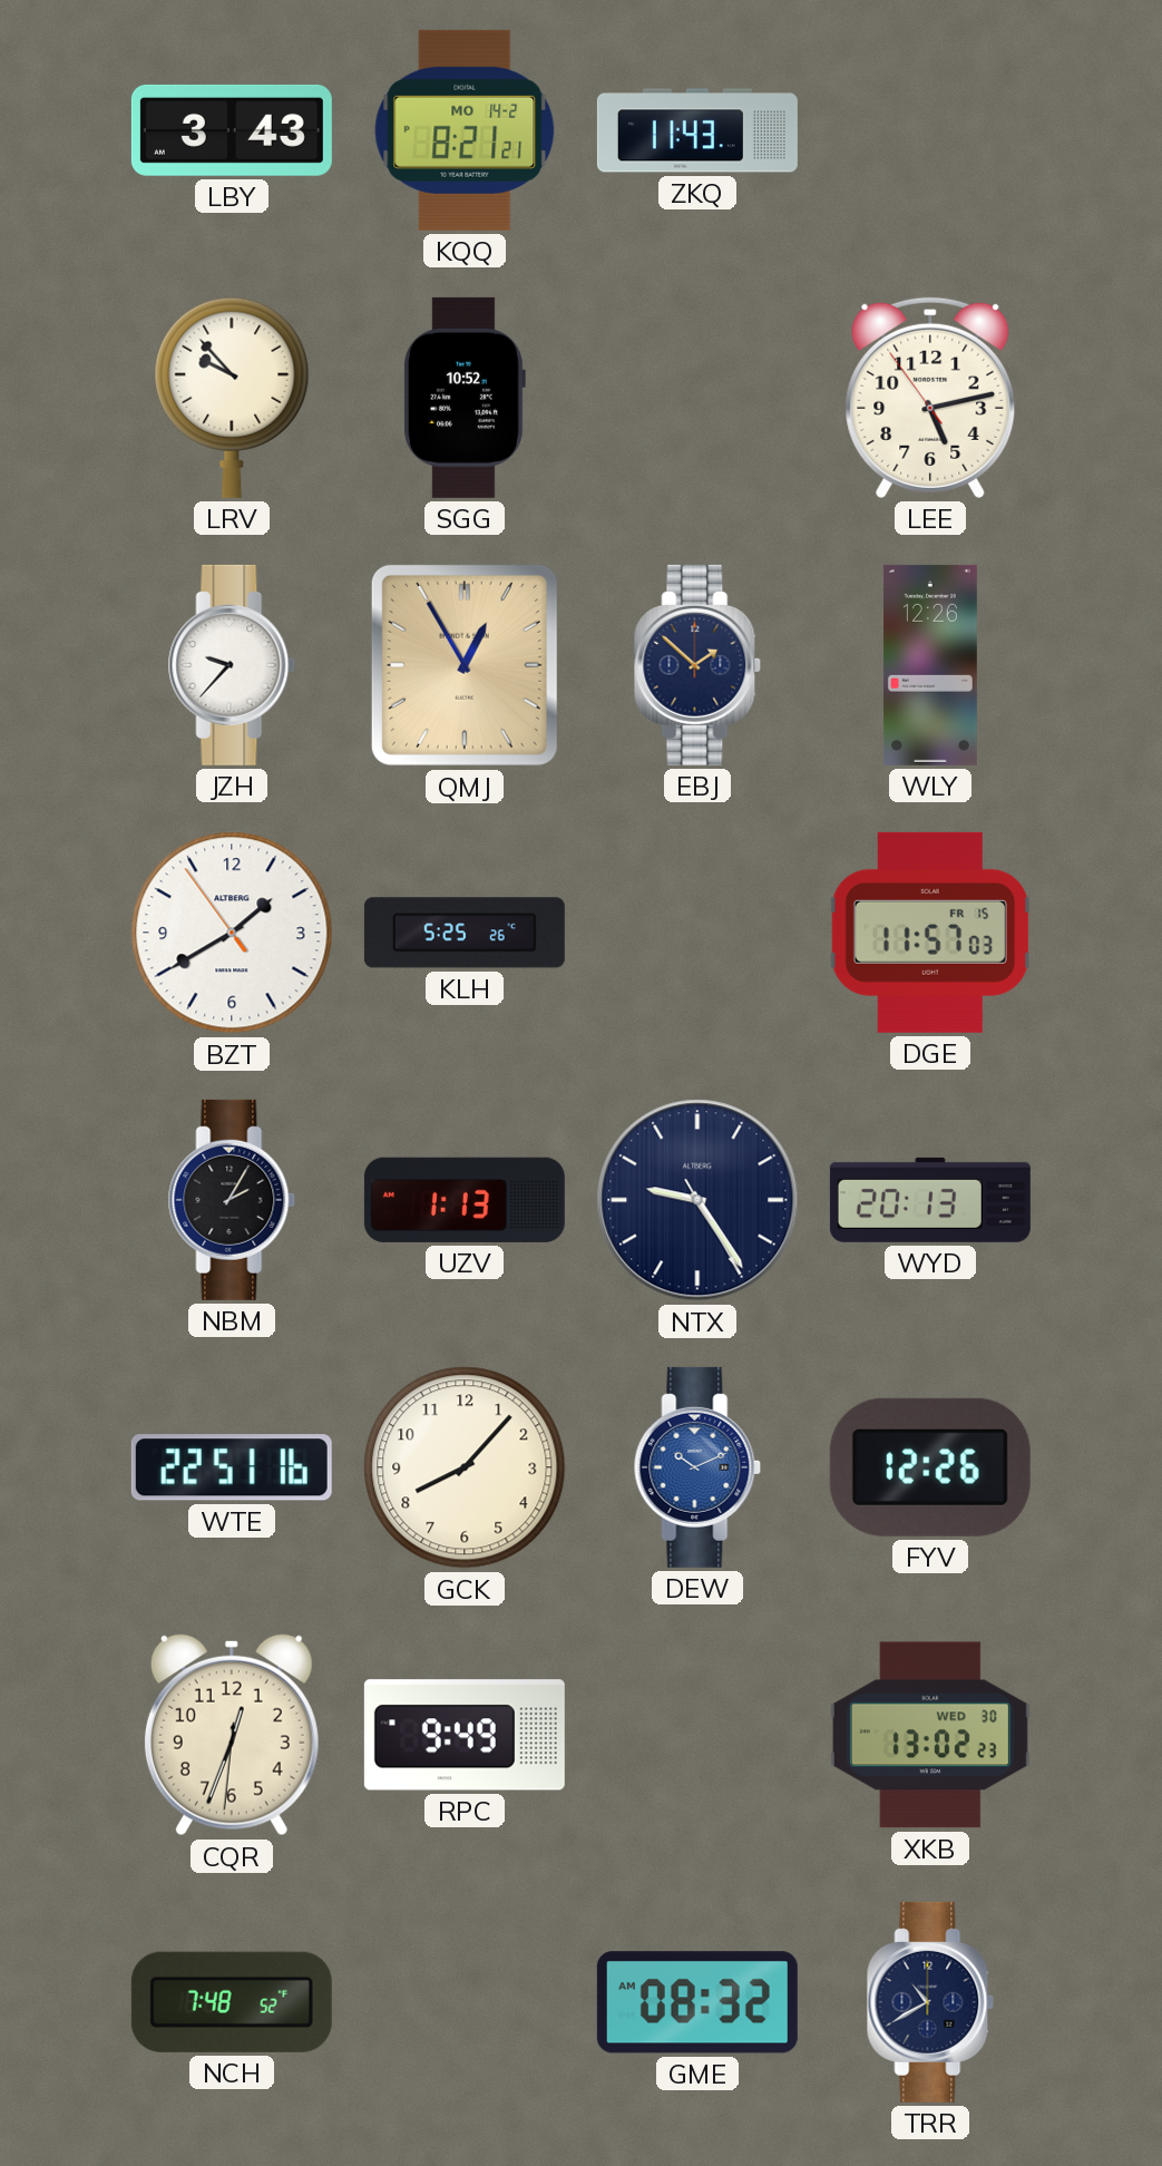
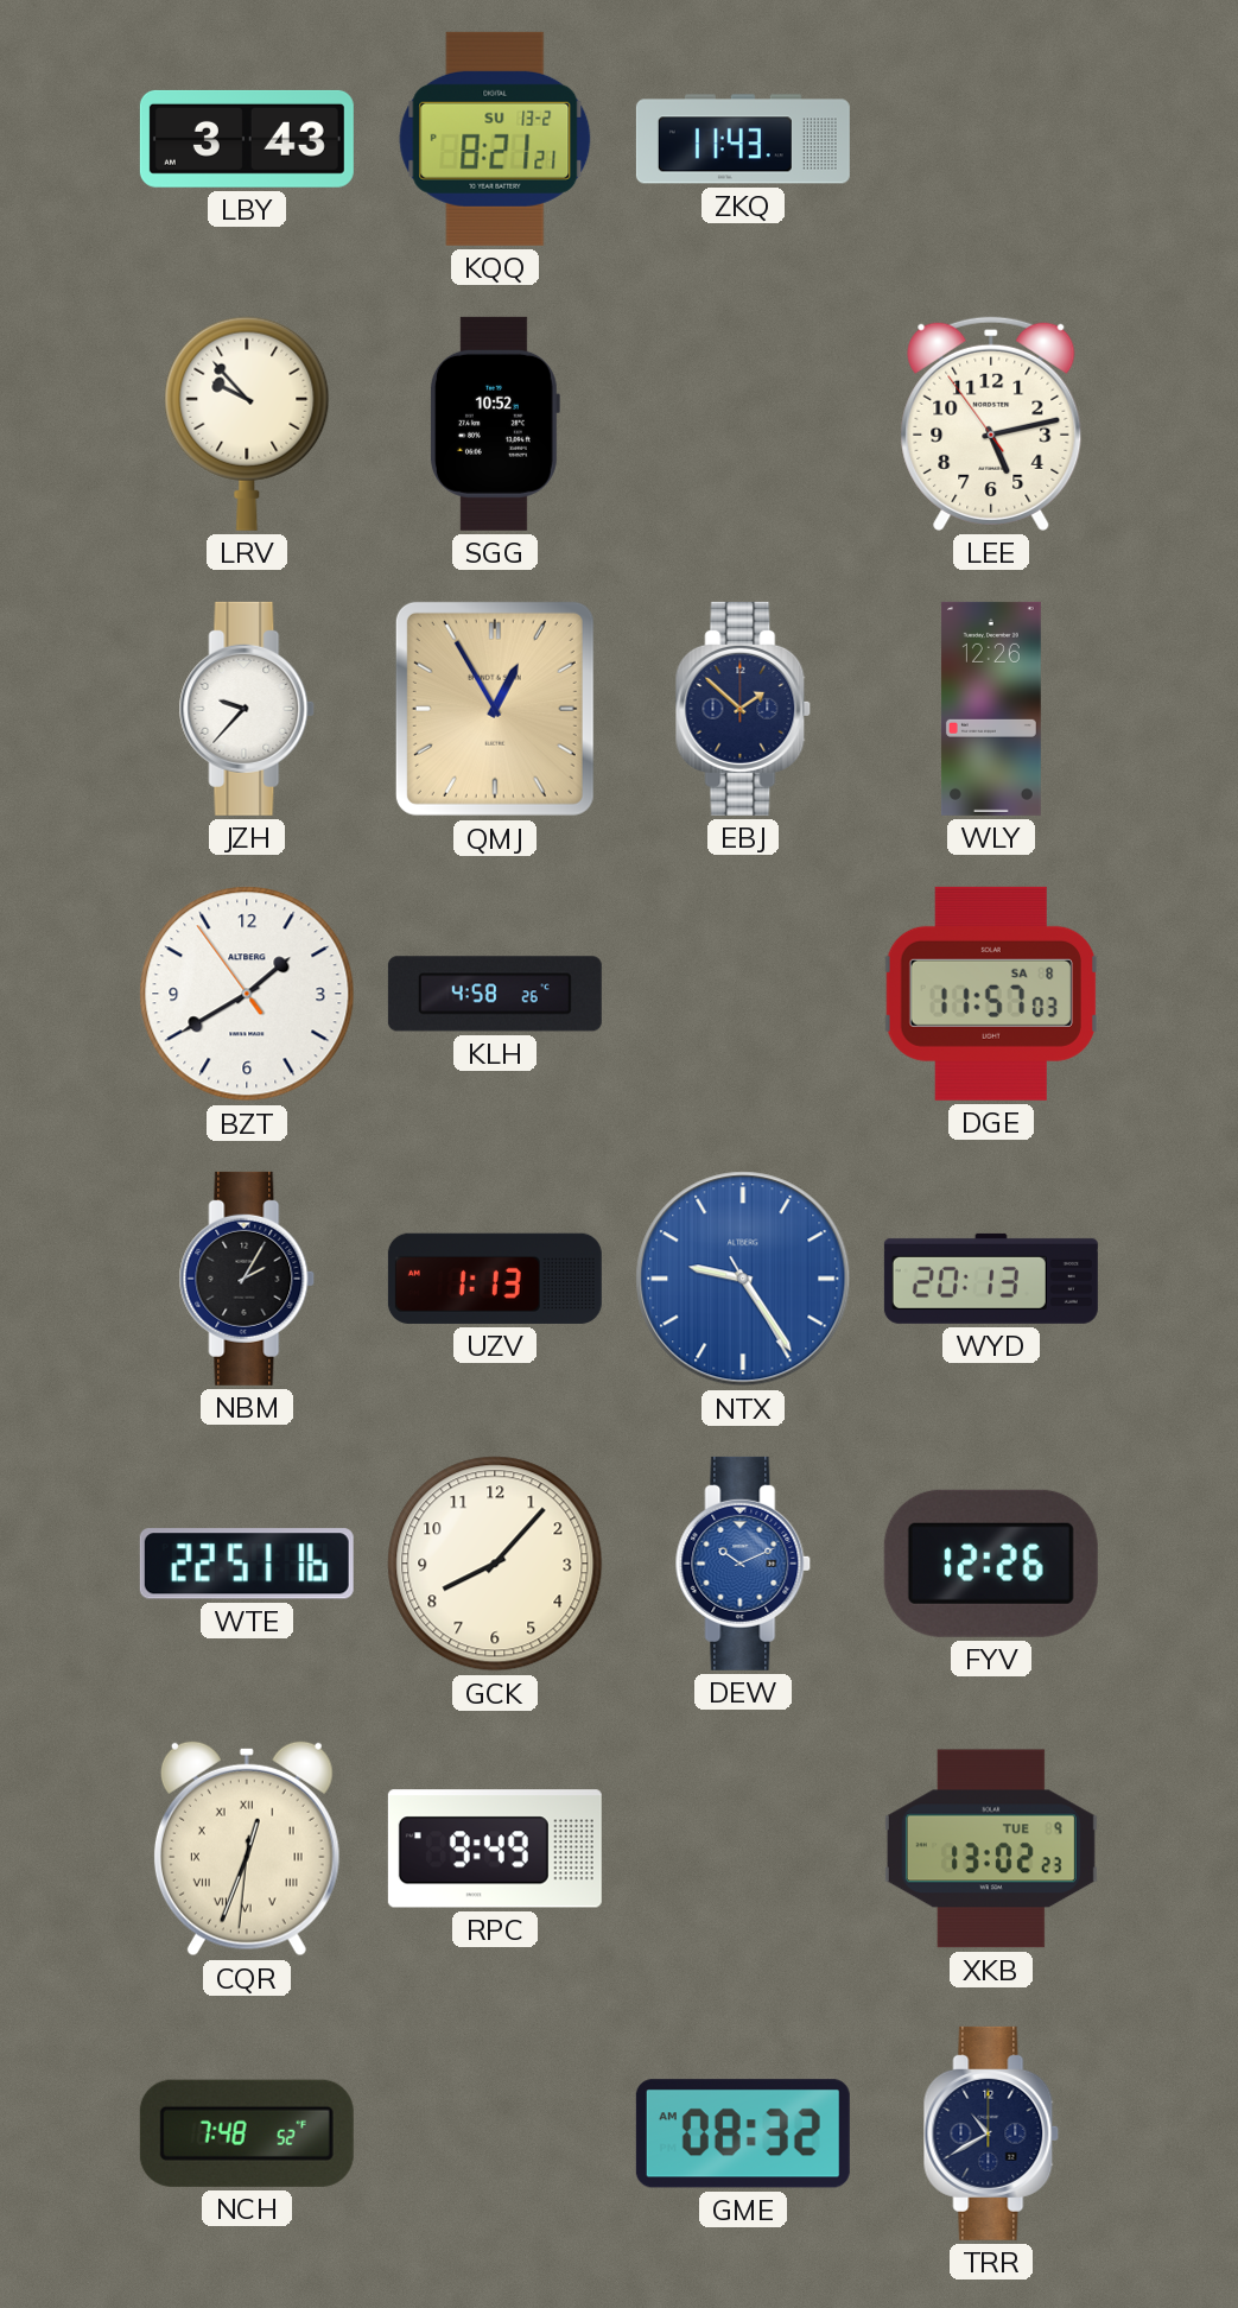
KQQ date: MO 14-2 -> SU 13-2 (495, 139)
KLH: 5:25 -> 4:58 (495, 994)
DGE date: FR 15 -> SA 8 (991, 994)
NTX dial: navy -> blue (743, 1279)
CQR numerals: Arabic -> Roman (247, 1849)
XKB date: WED 30 -> TUE 9 (991, 1849)
